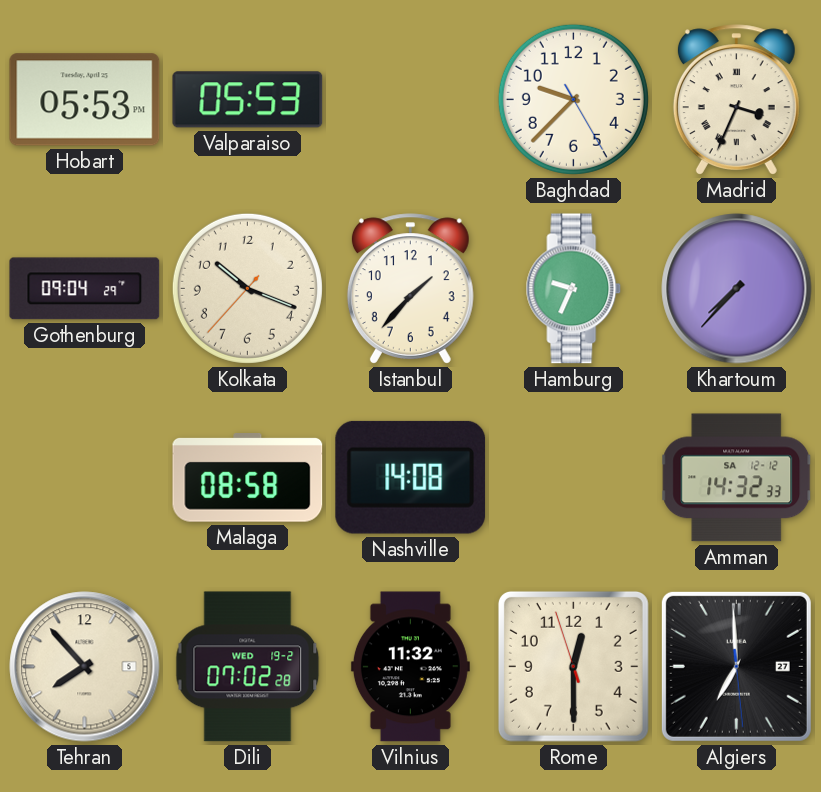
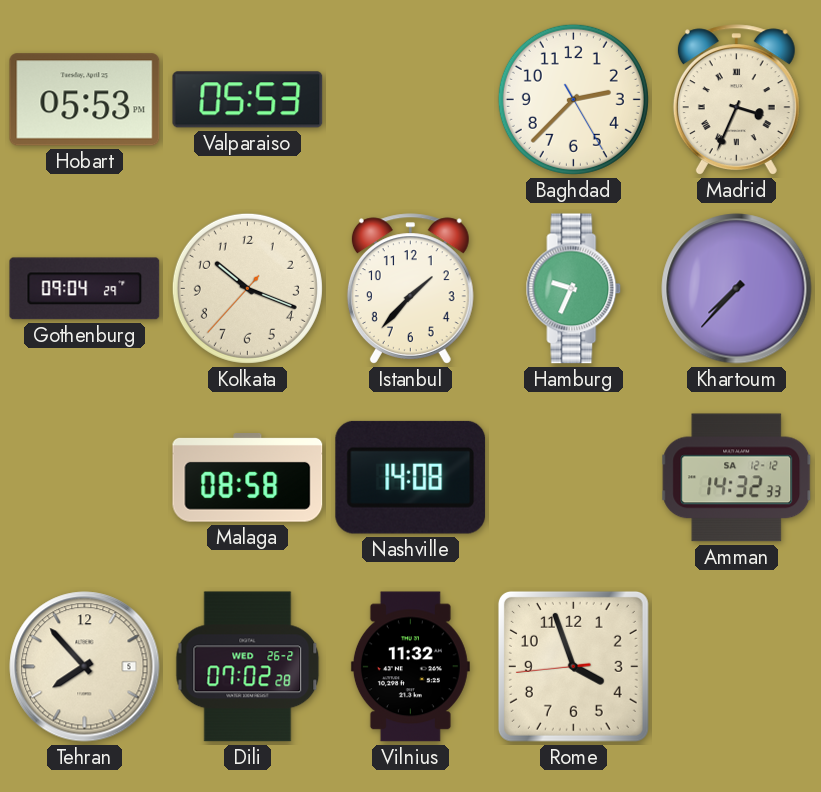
Baghdad: 9:37 -> 2:37 (573, 99)
Dili date: WED 19-2 -> WED 26-2 (248, 667)
Rome: 12:29 -> 3:56 (573, 666)
Algiers: 6:59 -> none (736, 666)
